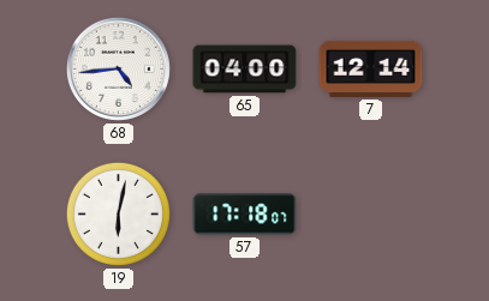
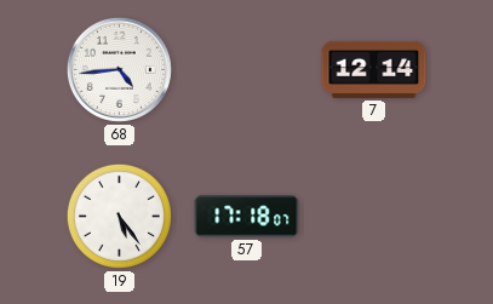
65: 04:00 -> none (245, 70)
19: 6:02 -> 5:24 (119, 216)
